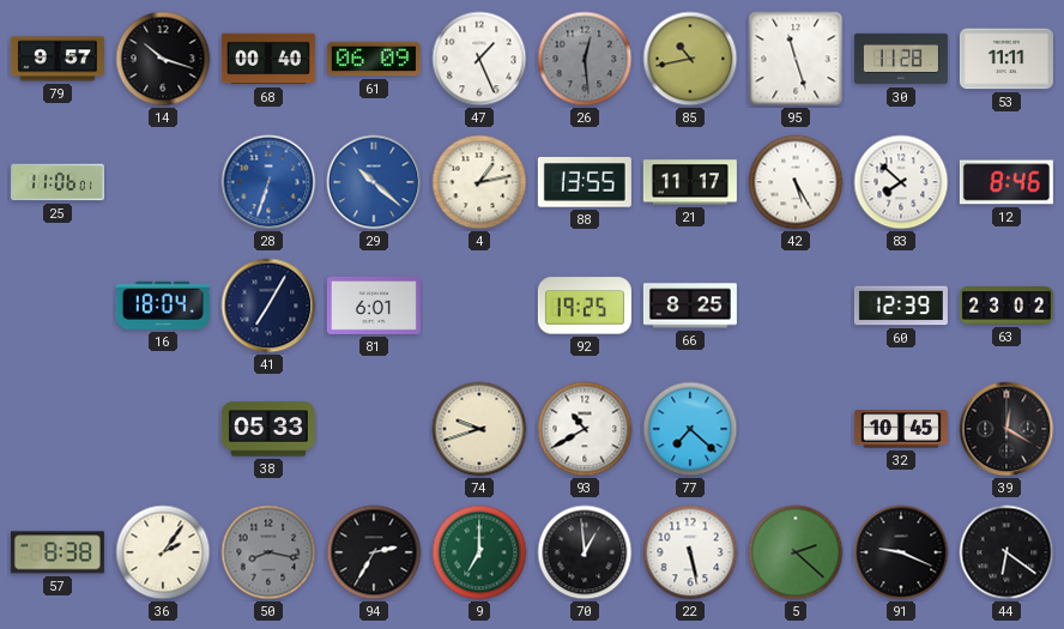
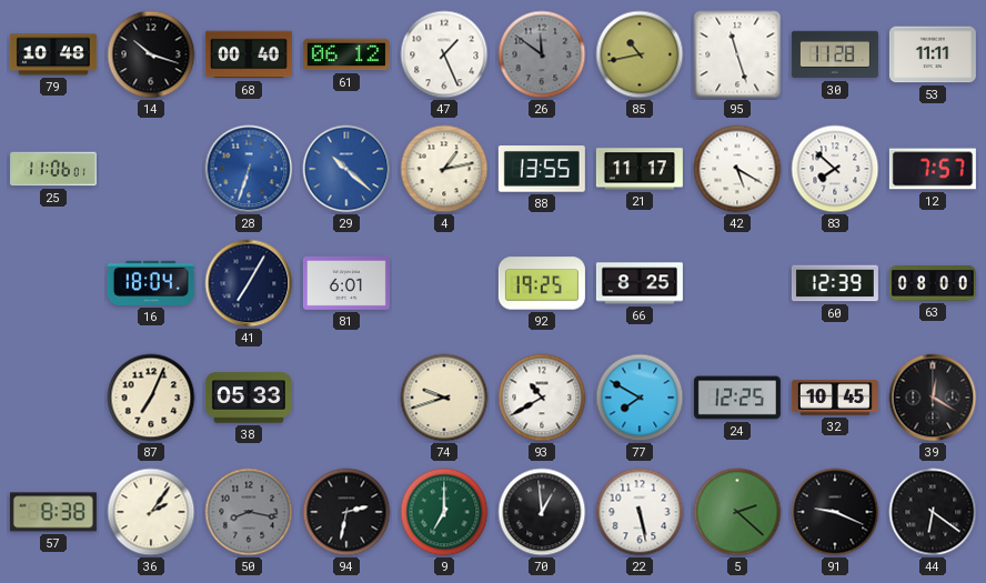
79: 9:57 -> 10:48 (53, 54)
61: 06:09 -> 06:12 (346, 54)
26: 12:29 -> 11:51 (542, 54)
42: 5:25 -> 5:20 (737, 169)
12: 8:46 -> 7:57 (933, 169)
63: 23:02 -> 08:00 (933, 284)
87: none -> 7:04 (151, 398)
77: 7:22 -> 7:50 (640, 398)
24: none -> 12:25 (737, 398)
94: 2:35 -> 2:32 (346, 512)
